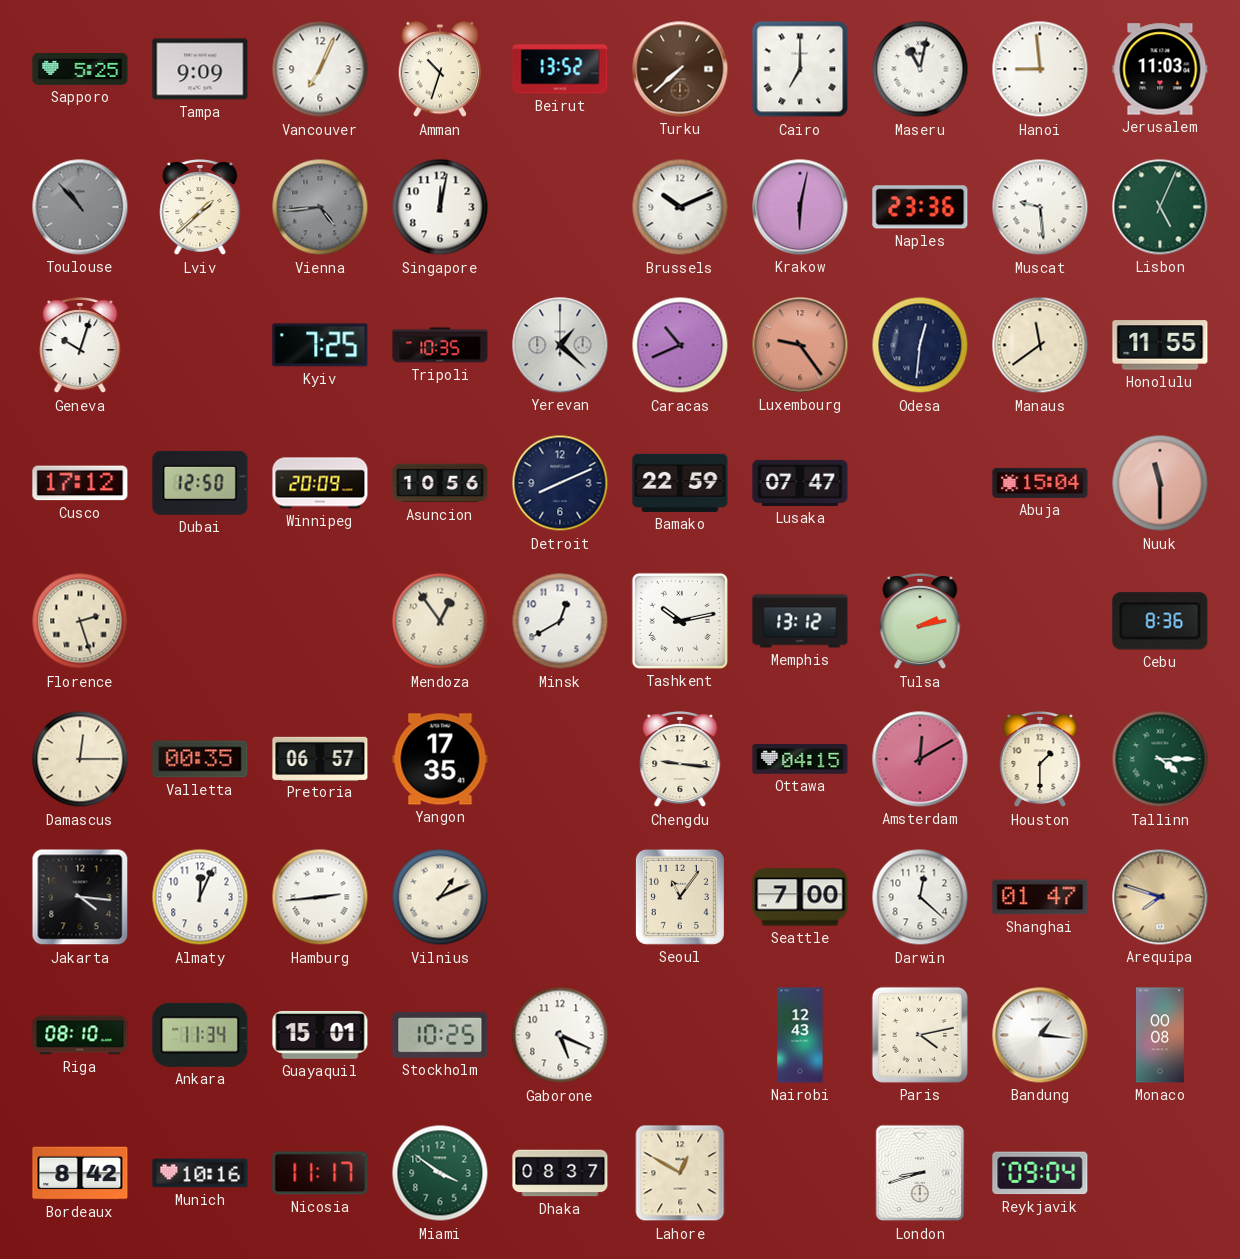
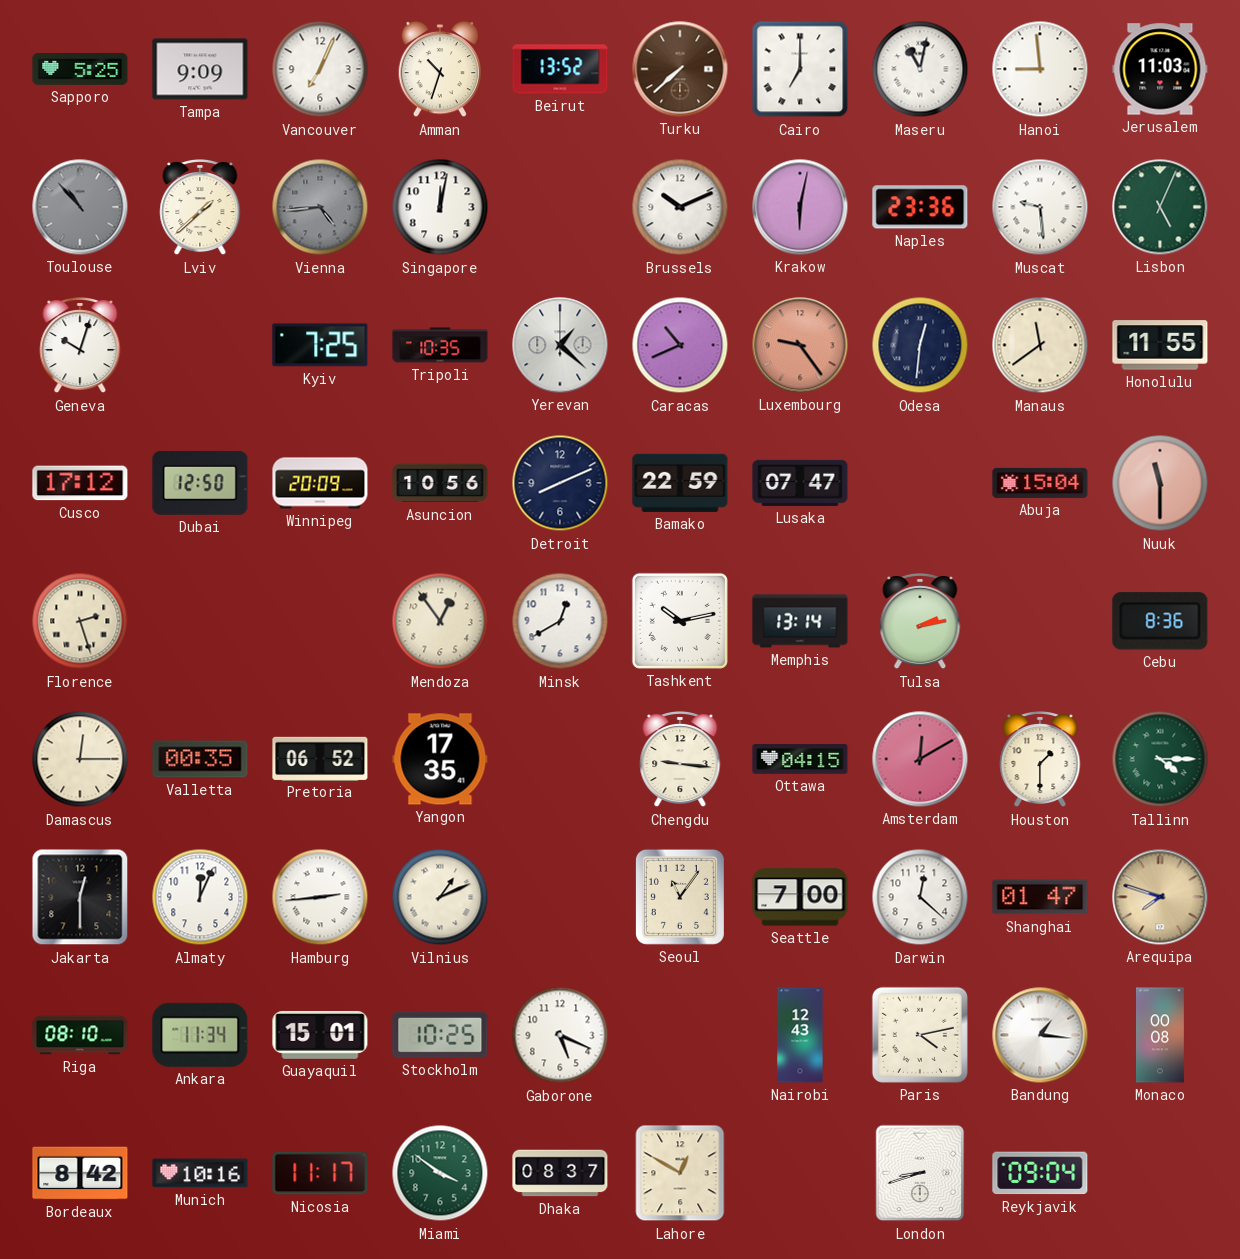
Memphis: 13:12 -> 13:14 (800, 621)
Pretoria: 06:57 -> 06:52 (320, 758)
Jakarta: 4:16 -> 12:30 (80, 897)
